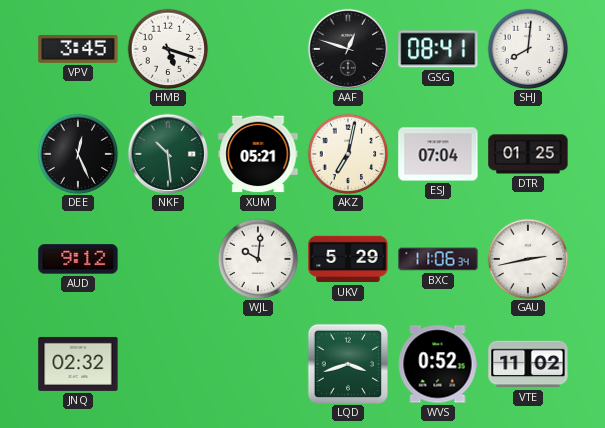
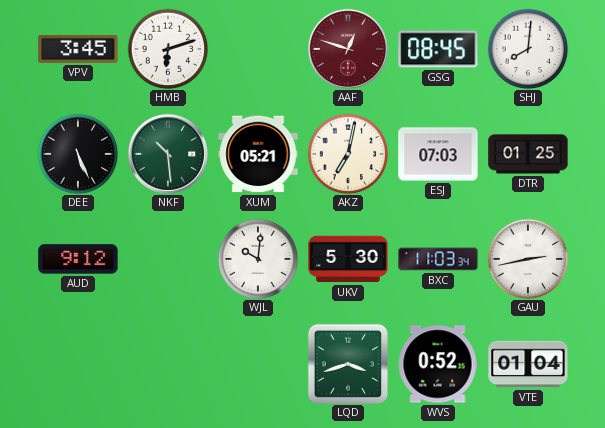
HMB: 5:18 -> 6:12 (168, 49)
AAF dial: black -> burgundy (348, 49)
GSG: 08:41 -> 08:45 (438, 49)
DEE: 12:26 -> 5:26 (78, 154)
ESJ: 07:04 -> 07:03 (438, 154)
UKV: 5:29 -> 5:30 (348, 259)
BXC: 11:06 -> 11:03 (438, 259)
JNQ: 02:32 -> none (78, 364)
VTE: 11:02 -> 01:04 (528, 364)
